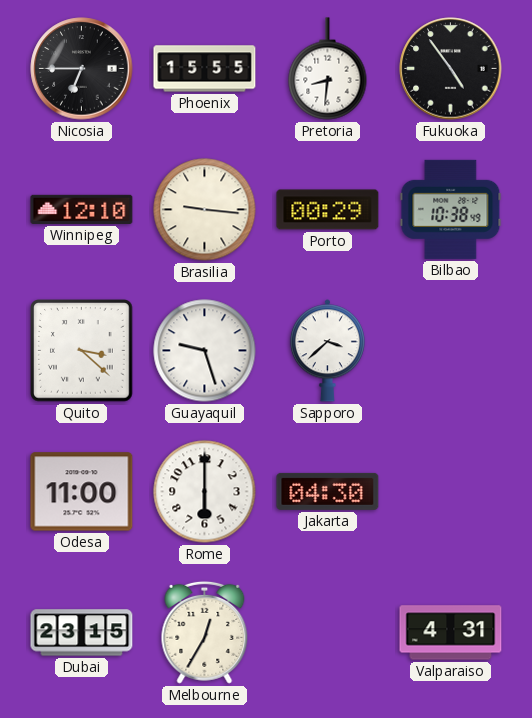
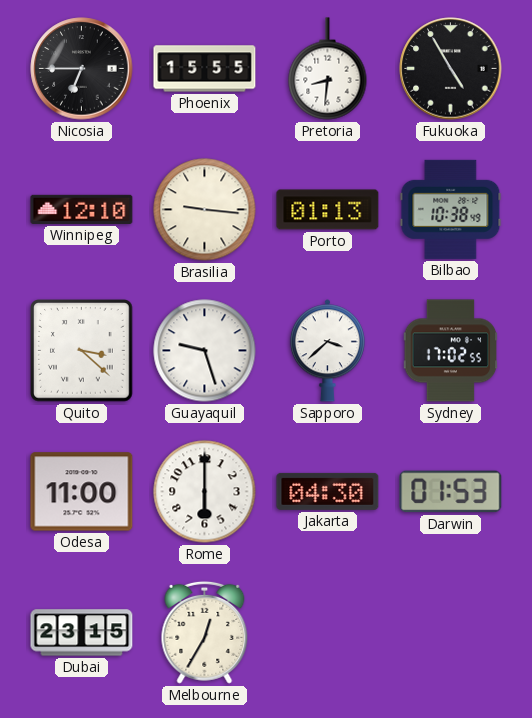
Fukuoka: 4:54 -> 4:55 (451, 69)
Porto: 00:29 -> 01:13 (328, 210)
Sydney: none -> 17:02 (451, 351)
Darwin: none -> 01:53 (451, 492)
Valparaiso: 4:31 -> none (451, 633)
